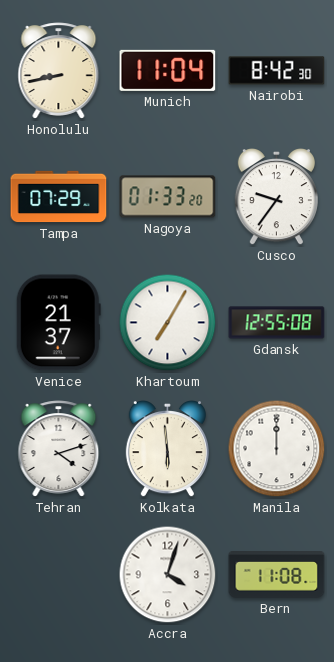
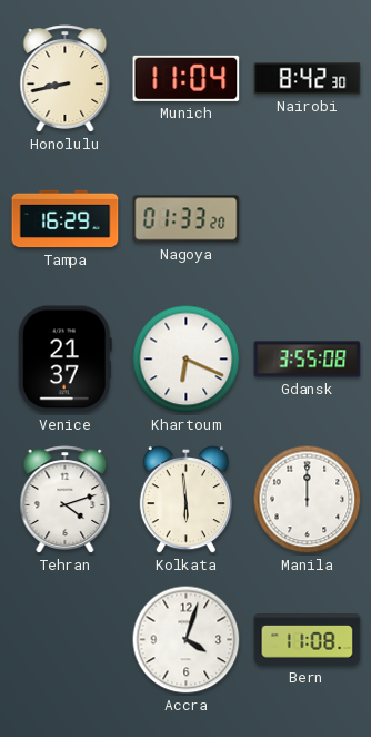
Tampa: 07:29 -> 16:29 (66, 219)
Cusco: 9:36 -> none (276, 198)
Khartoum: 7:05 -> 6:19 (187, 360)
Gdansk: 12:55 -> 3:55 (308, 360)
